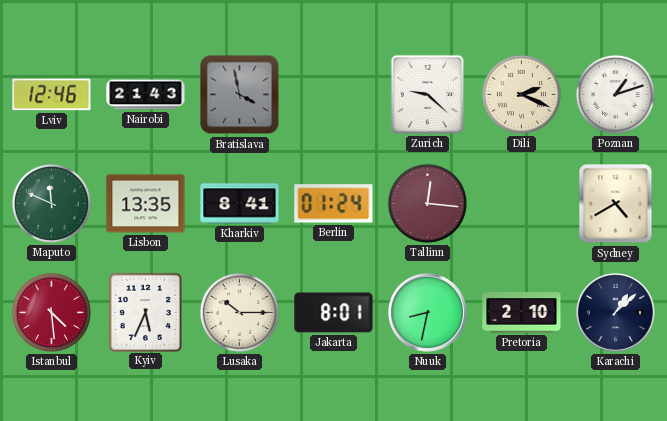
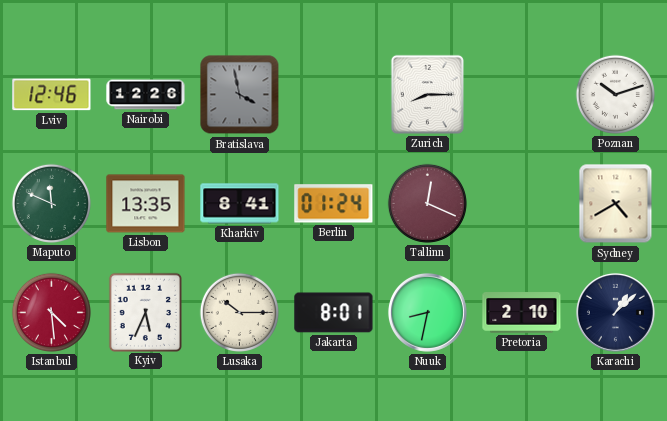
Nairobi: 21:43 -> 12:26 (146, 95)
Zurich: 9:22 -> 8:15 (427, 94)
Dili: 2:19 -> none (521, 94)
Poznan: 1:12 -> 10:12 (615, 94)
Tallinn: 12:16 -> 12:19 (427, 203)
